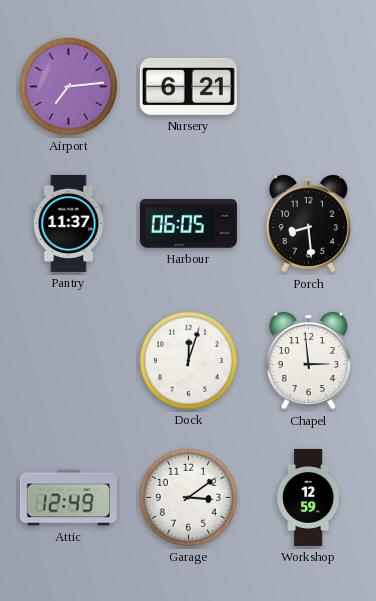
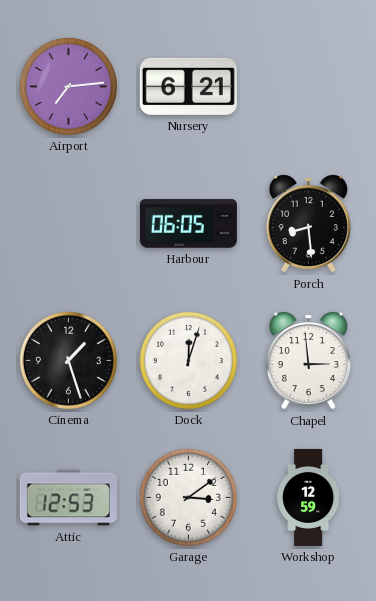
Pantry: 11:37 -> none (69, 223)
Cinema: none -> 1:27 (68, 360)
Attic: 12:49 -> 12:53 (68, 498)
